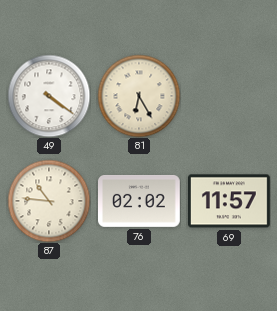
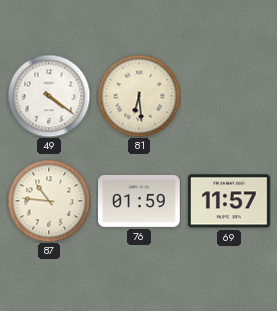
81: 6:25 -> 6:29 (139, 96)
76: 02:02 -> 01:59 (140, 201)
